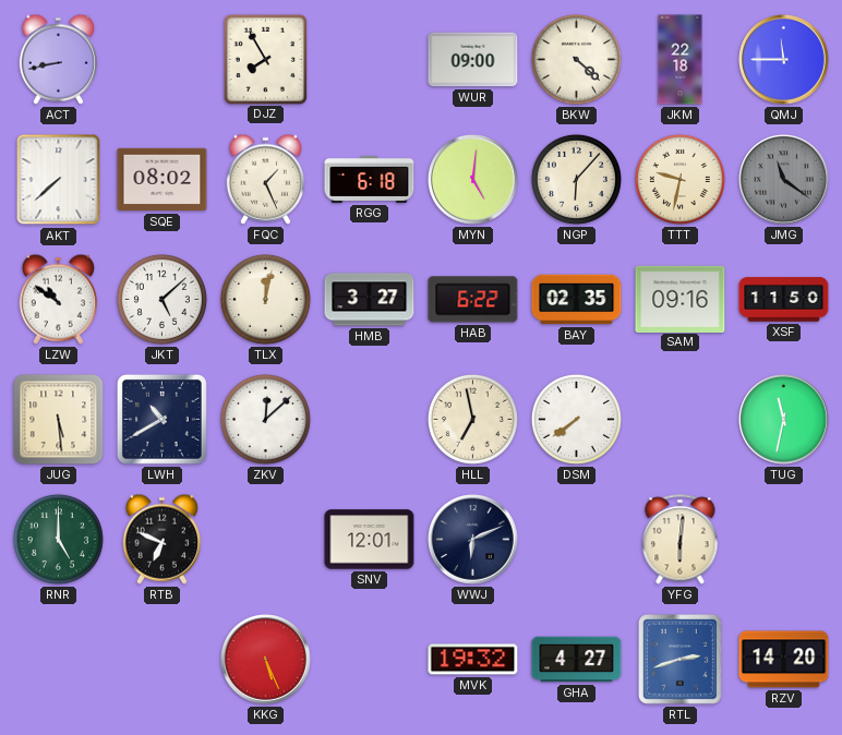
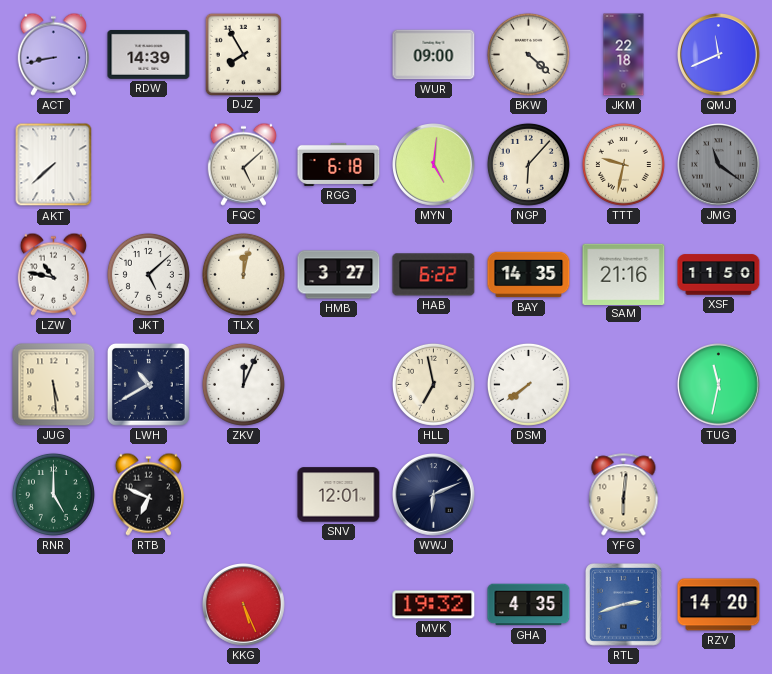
RDW: none -> 14:39 (149, 54)
QMJ: 11:45 -> 11:41 (719, 55)
SQE: 08:02 -> none (163, 180)
FQC: 1:26 -> 5:08 (243, 164)
LZW: 10:51 -> 10:47 (53, 274)
BAY: 02:35 -> 14:35 (529, 275)
SAM: 09:16 -> 21:16 (624, 274)
ZKV: 12:08 -> 12:04 (243, 384)
GHA: 4:27 -> 4:35 (529, 605)
